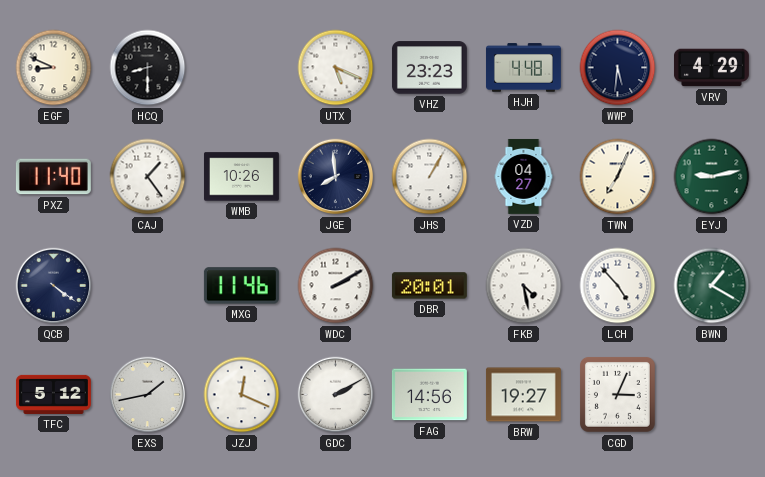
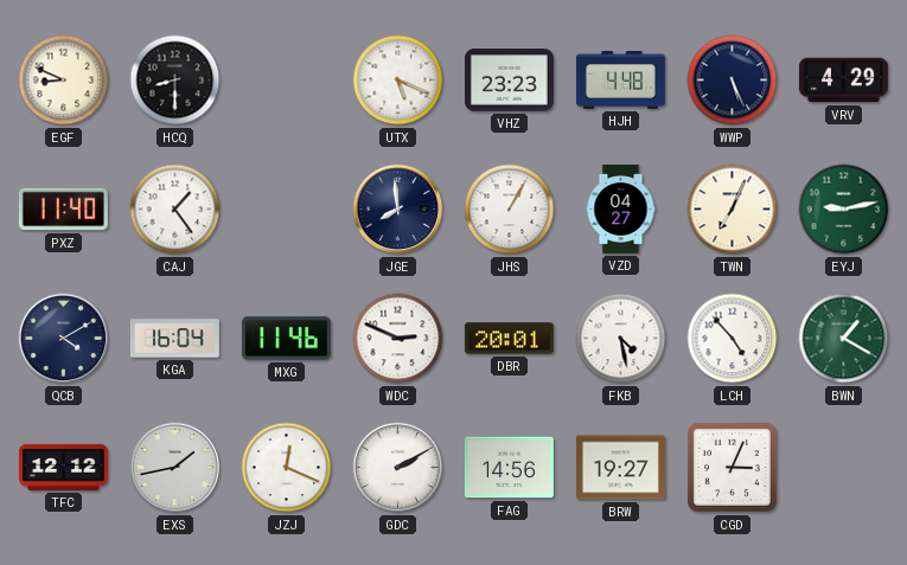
WWP: 5:31 -> 5:26 (733, 81)
WMB: 10:26 -> none (241, 177)
QCB: 4:21 -> 4:10 (64, 339)
KGA: none -> 16:04 (174, 339)
WDC: 2:10 -> 2:49 (398, 339)
TFC: 5:12 -> 12:12 (63, 467)
